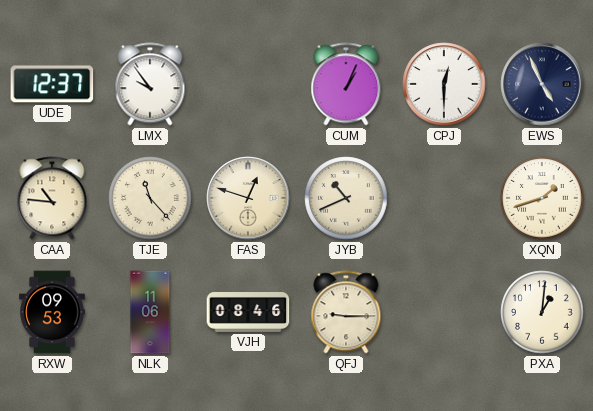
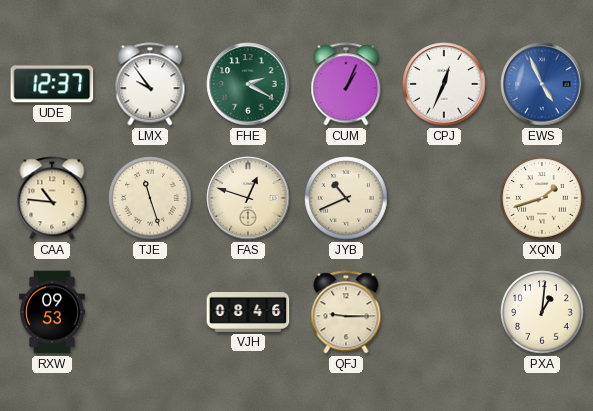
FHE: none -> 2:20 (248, 84)
CPJ: 12:30 -> 12:34 (444, 84)
EWS dial: navy -> blue (542, 84)
TJE: 11:23 -> 11:27 (150, 198)
NLK: 11:06 -> none (150, 312)
